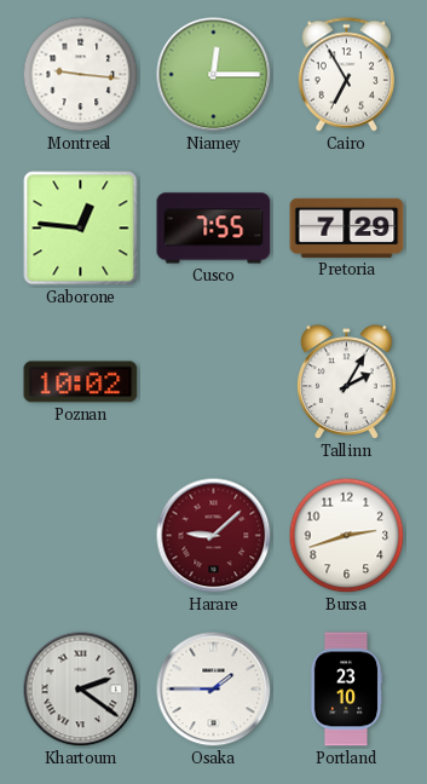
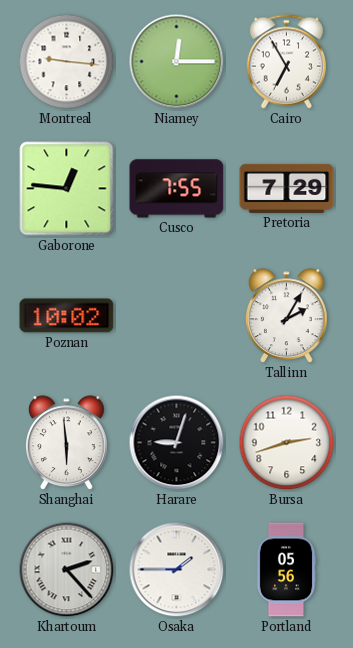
Shanghai: none -> 5:59 (67, 443)
Harare: 9:08 -> 9:03 (177, 443)
Harare dial: burgundy -> black (177, 443)
Khartoum: 2:21 -> 2:23 (67, 570)
Portland: 23:10 -> 05:56 (286, 570)
